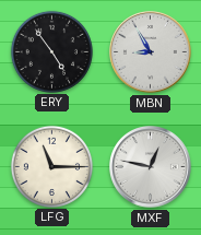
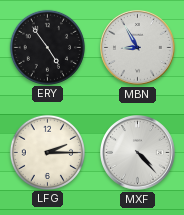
LFG: 11:15 -> 2:15 (47, 152)
MXF: 12:47 -> 4:23 (138, 153)
